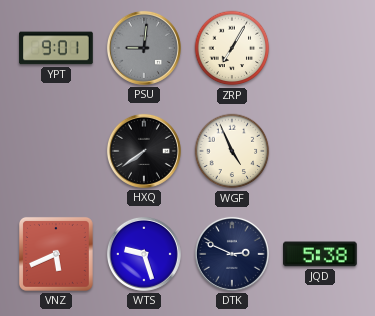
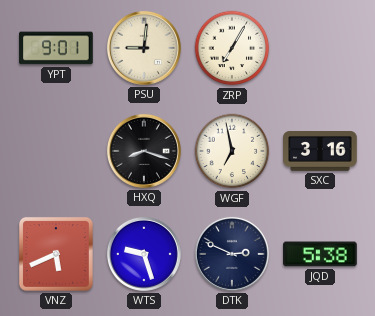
PSU dial: grey -> cream (144, 48)
HXQ: 7:39 -> 8:18 (144, 151)
WGF: 4:56 -> 6:58 (232, 151)
SXC: none -> 3:16 (320, 152)
